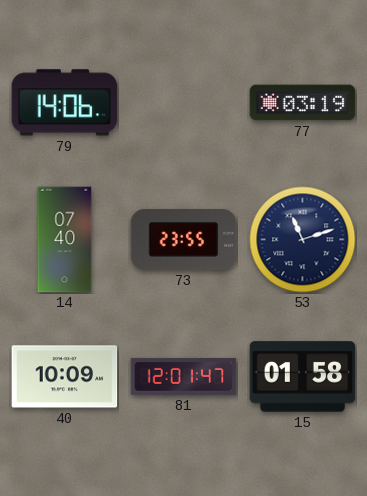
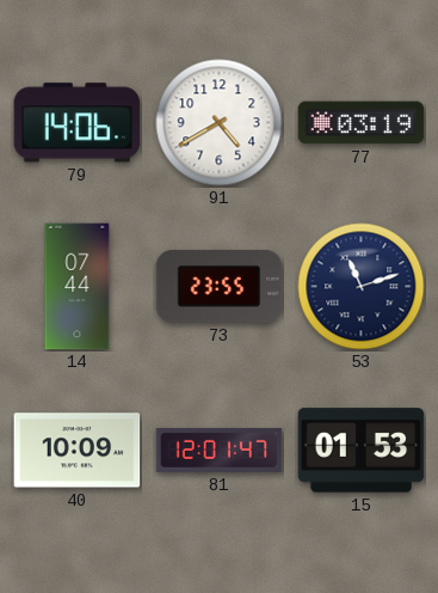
91: none -> 4:40 (220, 123)
14: 07:40 -> 07:44 (78, 287)
15: 01:58 -> 01:53 (362, 451)
